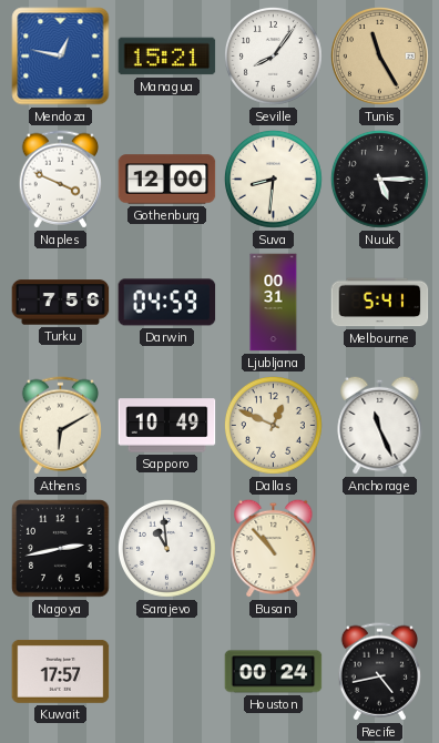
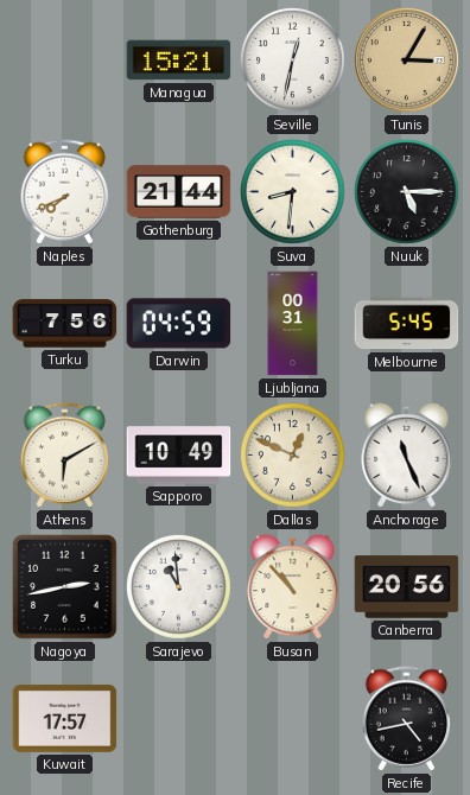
Mendoza: 12:47 -> none (61, 57)
Seville: 8:06 -> 12:32 (293, 61)
Tunis: 11:25 -> 3:05 (407, 61)
Naples: 3:49 -> 7:41 (64, 192)
Gothenburg: 12:00 -> 21:44 (179, 192)
Melbourne: 5:41 -> 5:45 (407, 324)
Canberra: none -> 20:56 (407, 587)
Houston: 00:24 -> none (274, 672)
